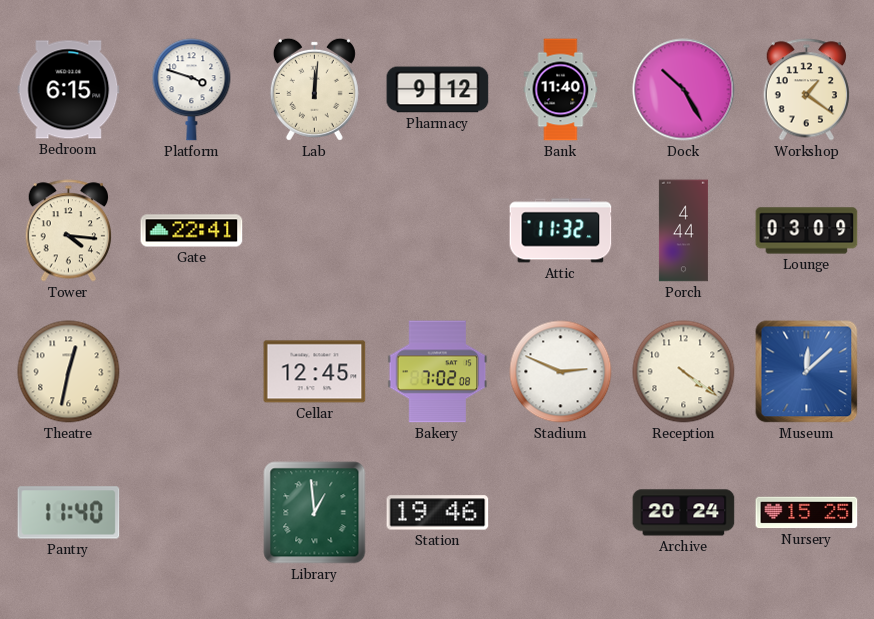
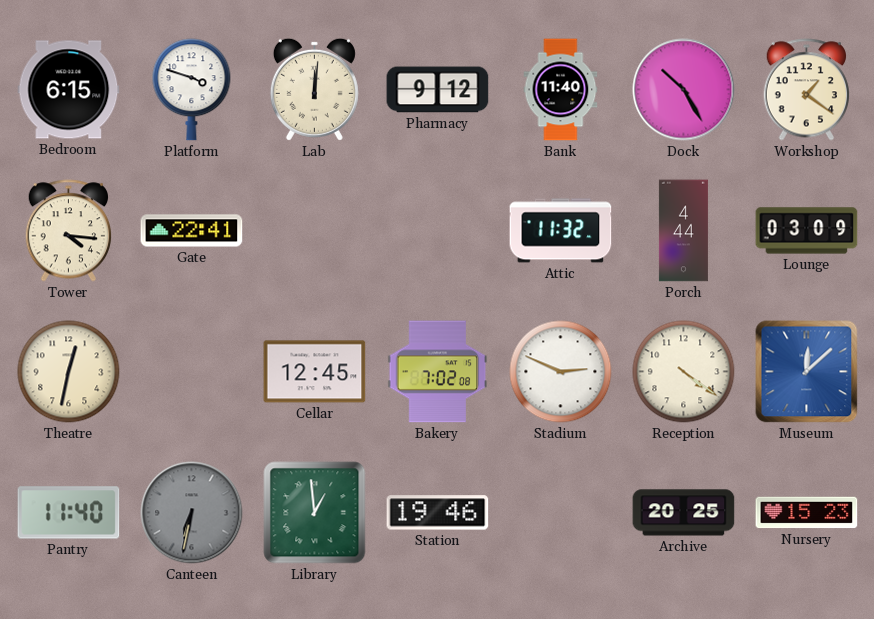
Canteen: none -> 6:32 (192, 513)
Archive: 20:24 -> 20:25 (684, 513)
Nursery: 15:25 -> 15:23 (807, 513)
